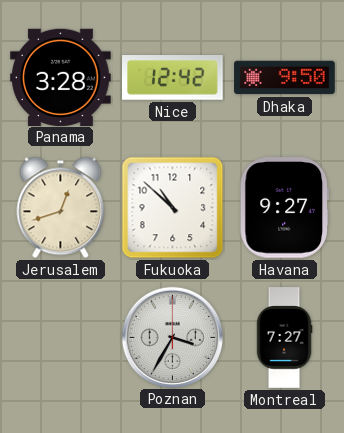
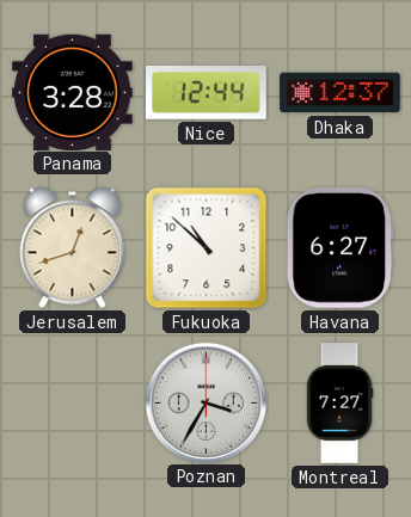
Nice: 12:42 -> 12:44 (207, 93)
Dhaka: 9:50 -> 12:37 (341, 93)
Havana: 9:27 -> 6:27 (339, 248)
